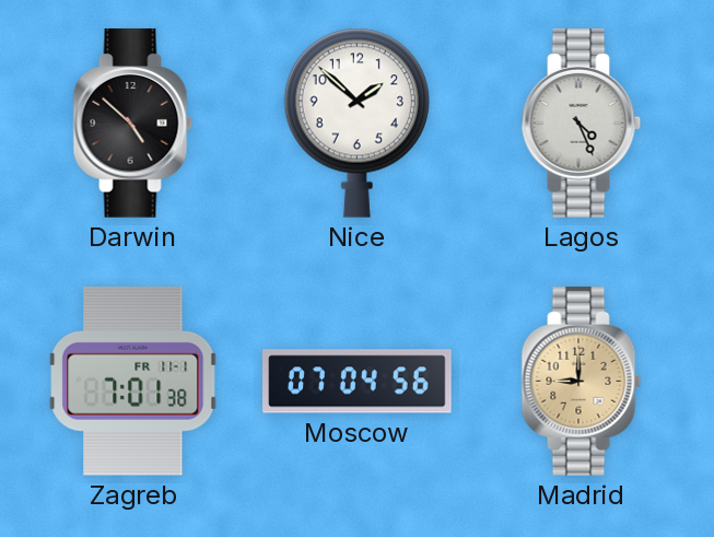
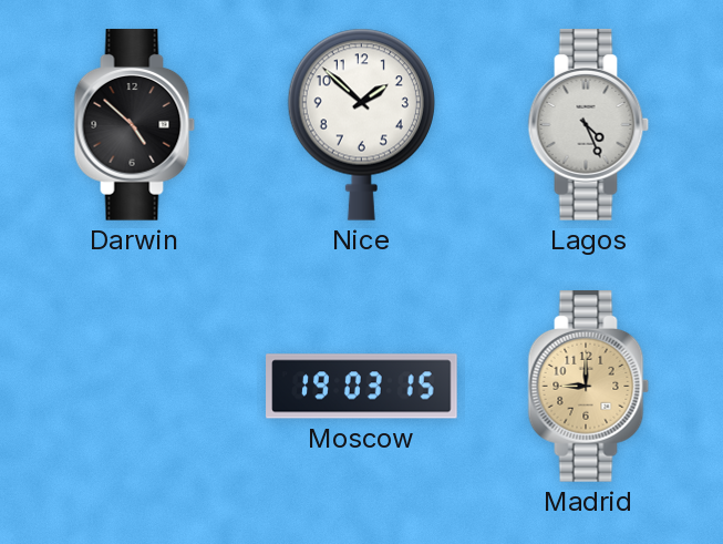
Zagreb: 7:01 -> none (133, 381)
Moscow: 07:04 -> 19:03 (362, 387)
